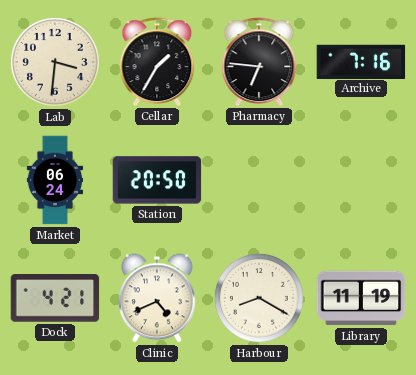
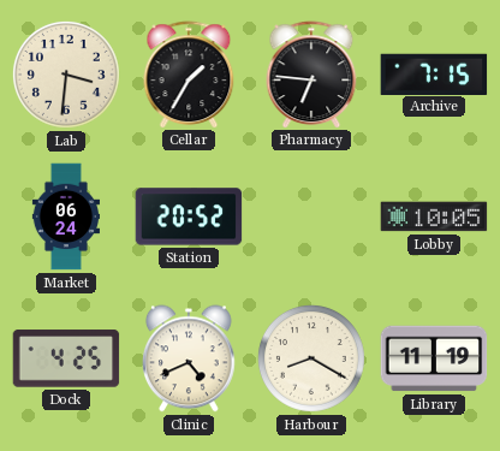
Archive: 7:16 -> 7:15 (434, 73)
Station: 20:50 -> 20:52 (189, 216)
Lobby: none -> 10:05 (434, 216)
Dock: 4:21 -> 4:25 (66, 358)
